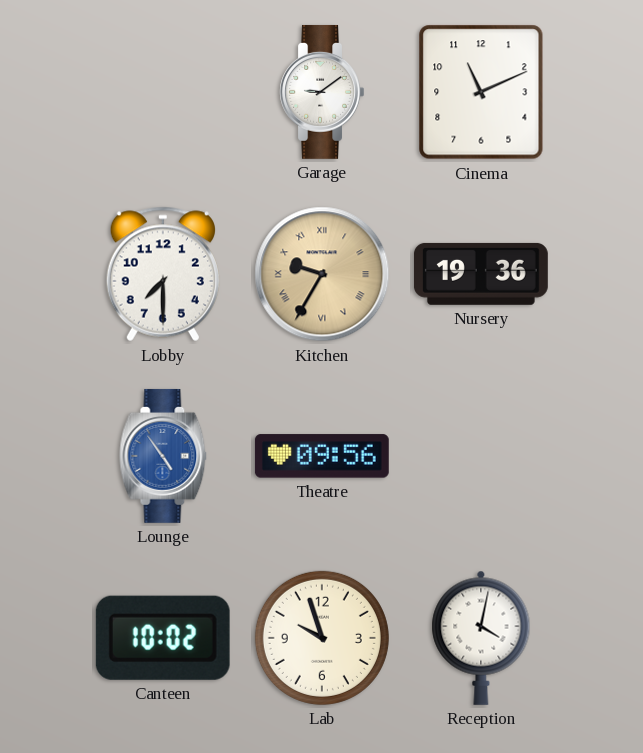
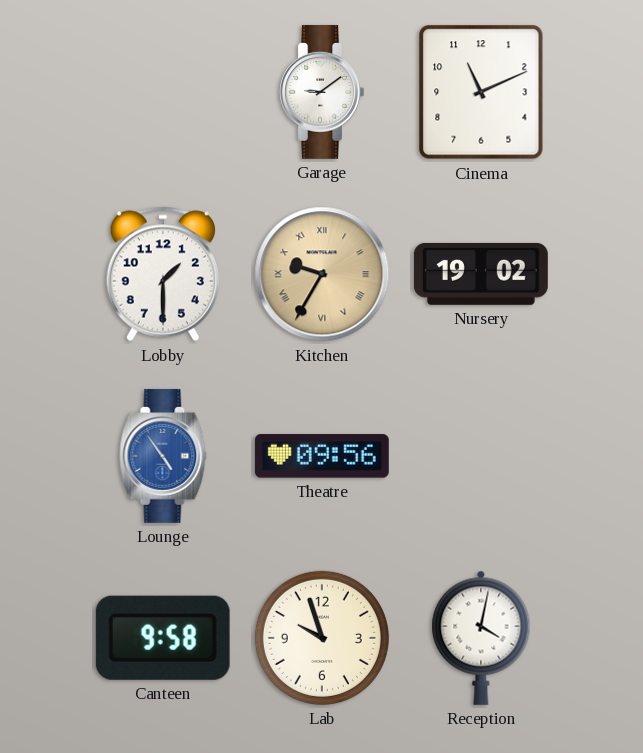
Lobby: 7:30 -> 1:30 (163, 274)
Nursery: 19:36 -> 19:02 (481, 274)
Canteen: 10:02 -> 9:58 (163, 638)
